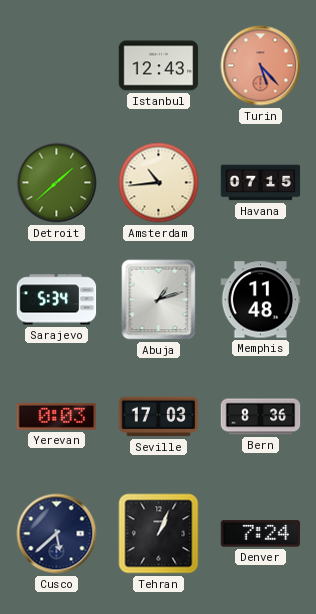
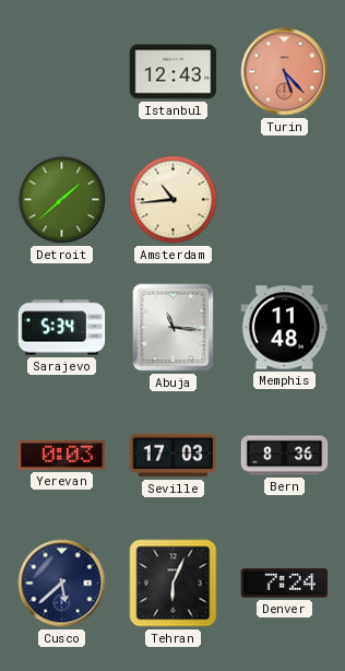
Havana: 07:15 -> none (261, 183)
Abuja: 1:12 -> 11:16 (174, 328)
Tehran: 1:04 -> 6:04 (174, 584)
